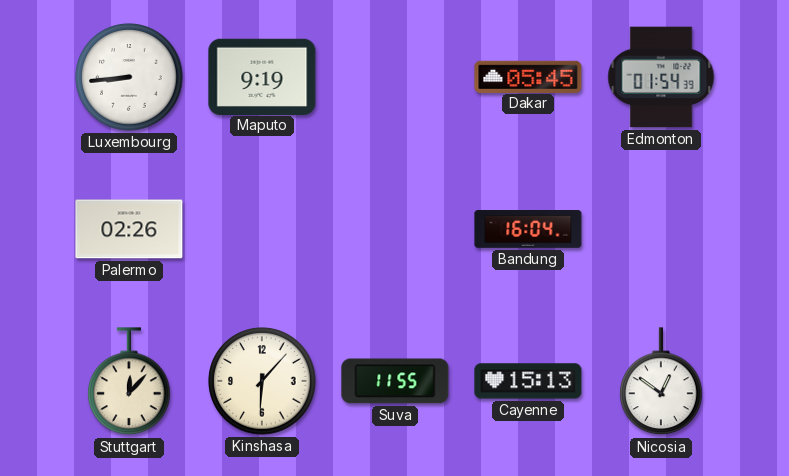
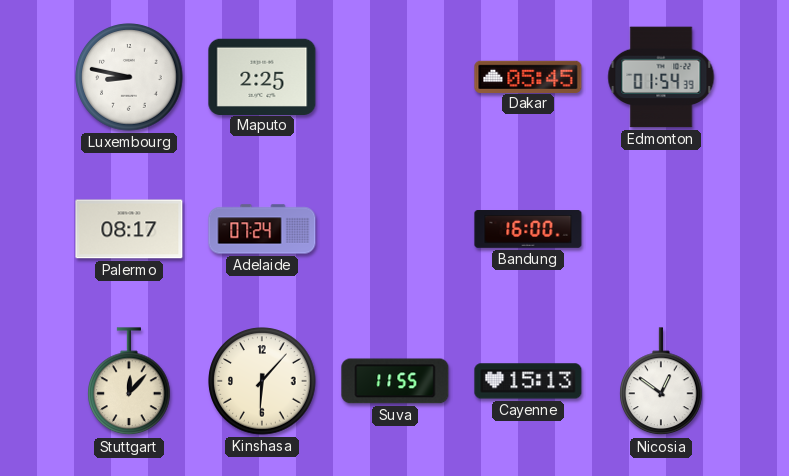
Luxembourg: 8:44 -> 8:47 (129, 77)
Maputo: 9:19 -> 2:25 (262, 76)
Palermo: 02:26 -> 08:17 (129, 229)
Adelaide: none -> 07:24 (262, 229)
Bandung: 16:04 -> 16:00 (528, 230)
